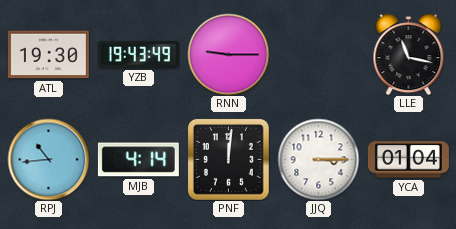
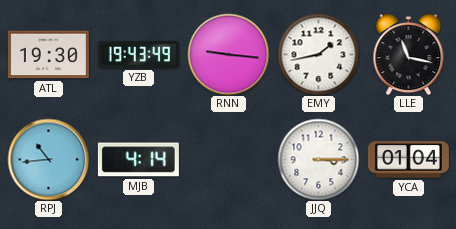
RNN: 9:15 -> 9:16 (228, 54)
EMY: none -> 1:43 (318, 54)
PNF: 12:01 -> none (228, 159)
